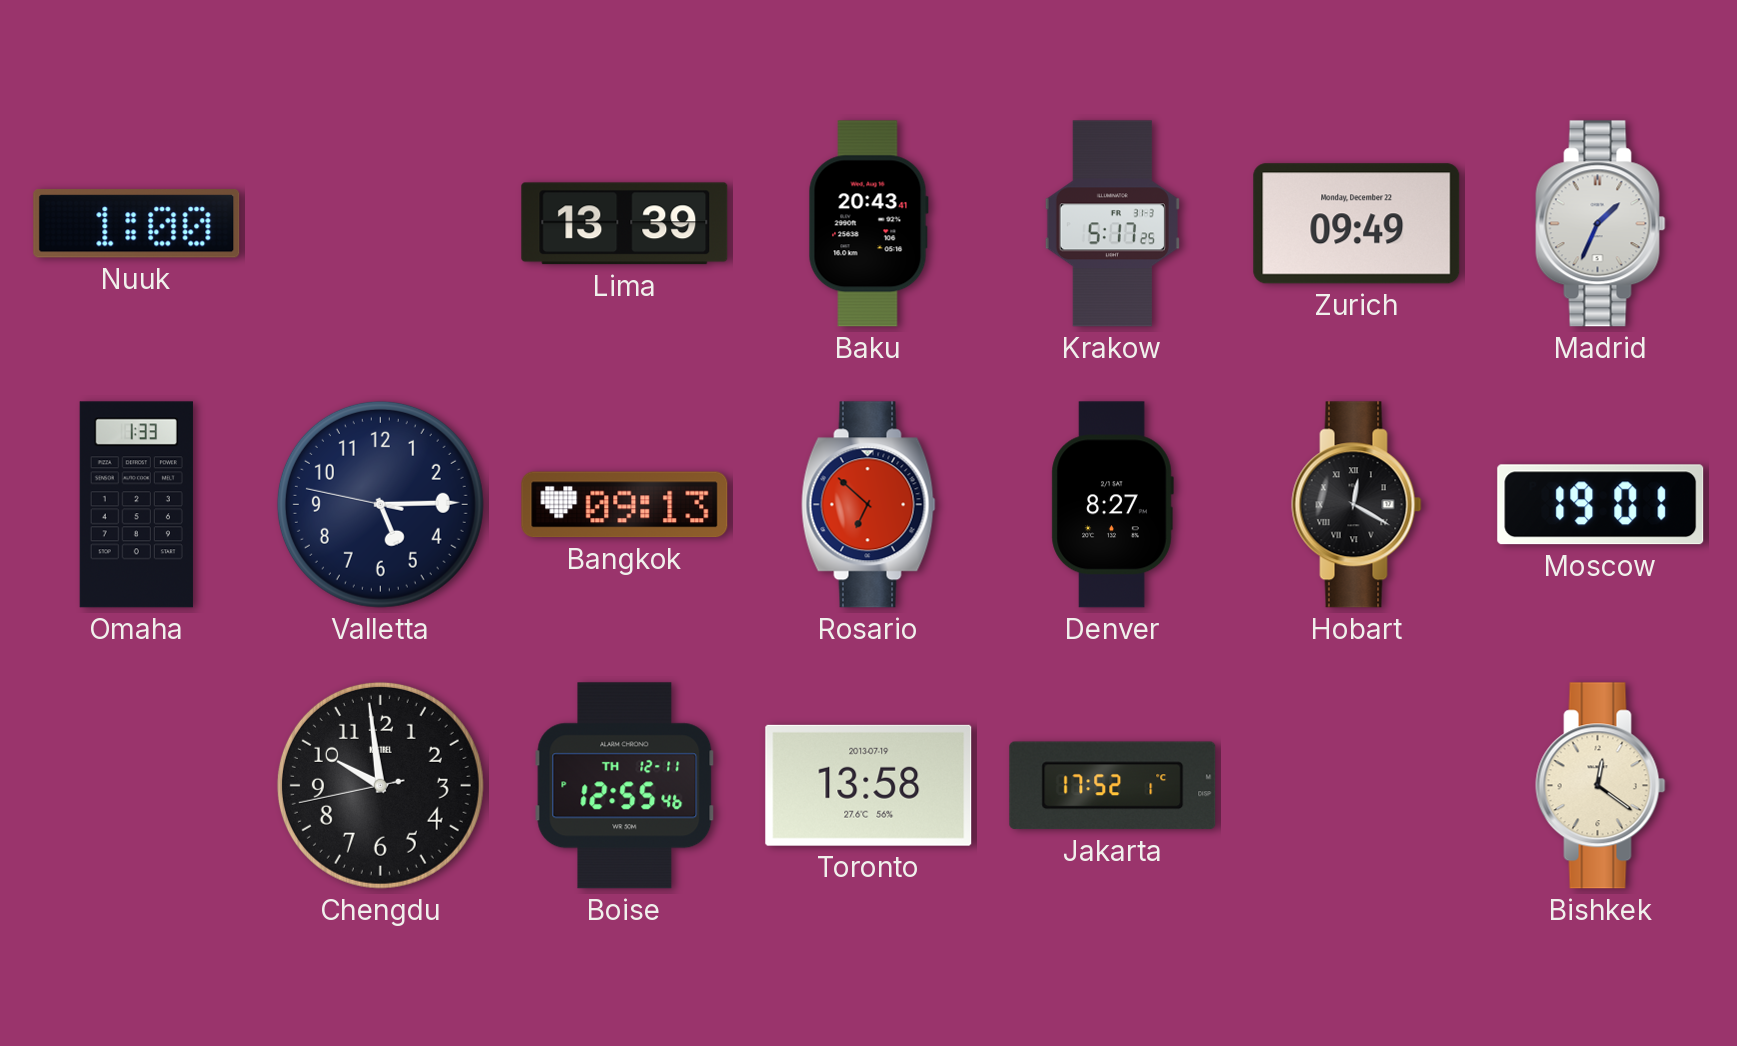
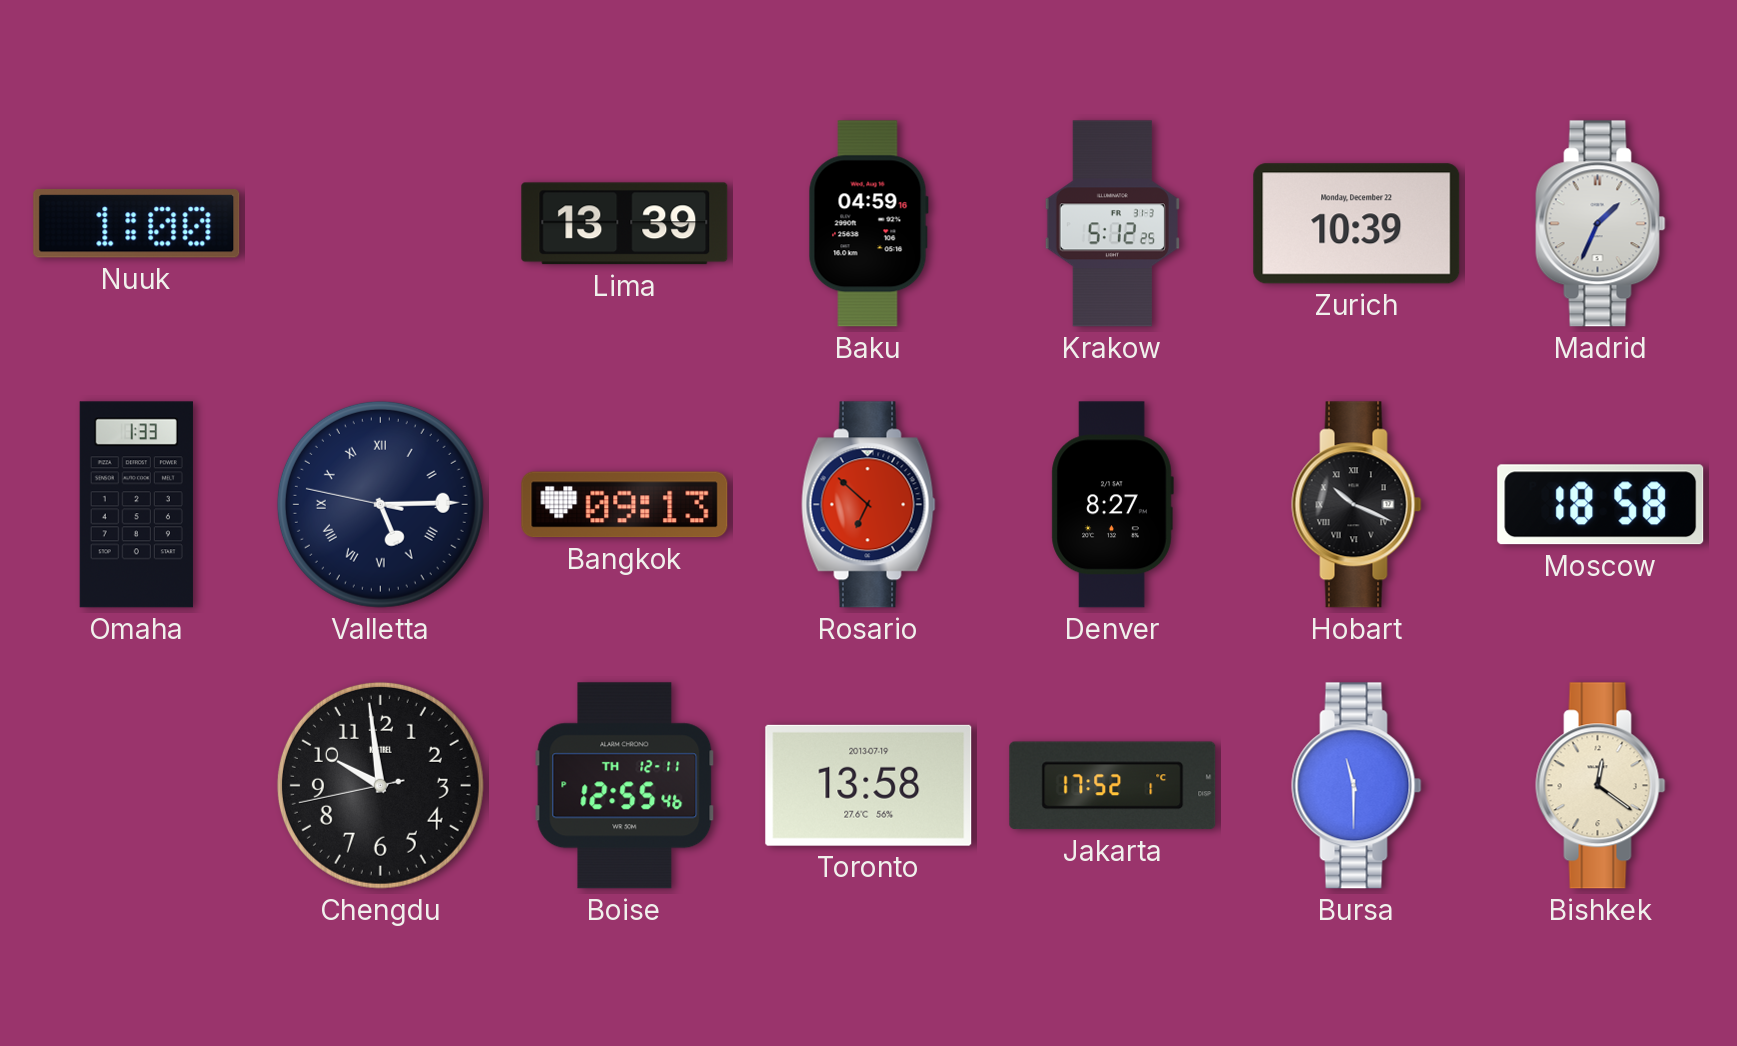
Baku: 20:43 -> 04:59 (868, 224)
Krakow: 5:17 -> 5:12 (1112, 224)
Zurich: 09:49 -> 10:39 (1357, 224)
Valletta numerals: Arabic -> Roman (380, 504)
Hobart: 12:20 -> 10:19 (1357, 505)
Moscow: 19:01 -> 18:58 (1601, 505)
Bursa: none -> 11:30 (1357, 786)
